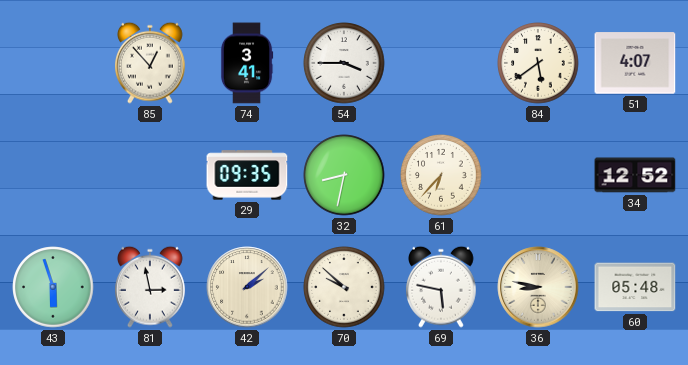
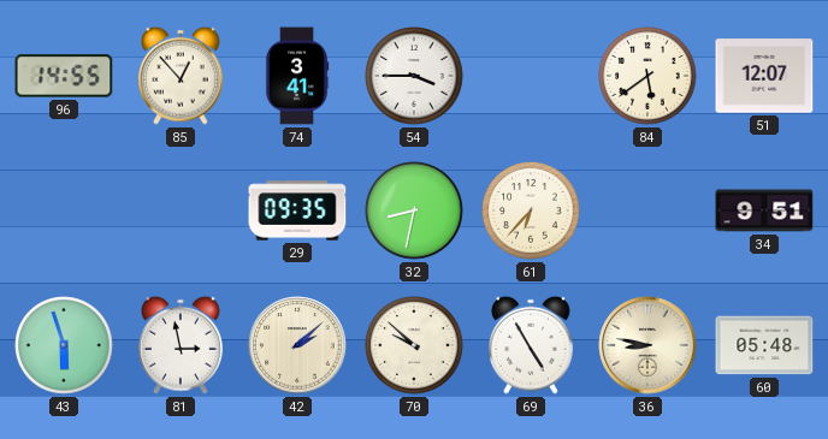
96: none -> 14:55 (64, 76)
51: 4:07 -> 12:07 (764, 76)
34: 12:52 -> 9:51 (764, 210)
69: 5:47 -> 4:55 (532, 345)
